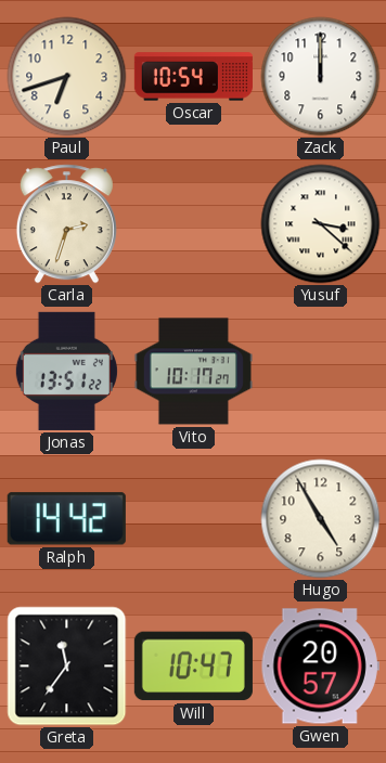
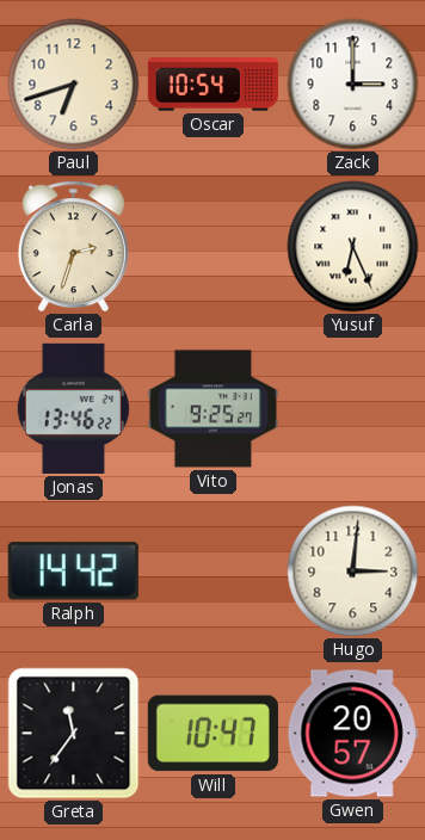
Zack: 12:00 -> 3:00 (353, 85)
Yusuf: 3:22 -> 6:26 (353, 247)
Jonas: 13:51 -> 13:46 (73, 408)
Vito: 10:17 -> 9:25 (213, 409)
Hugo: 4:55 -> 3:01 (353, 572)
